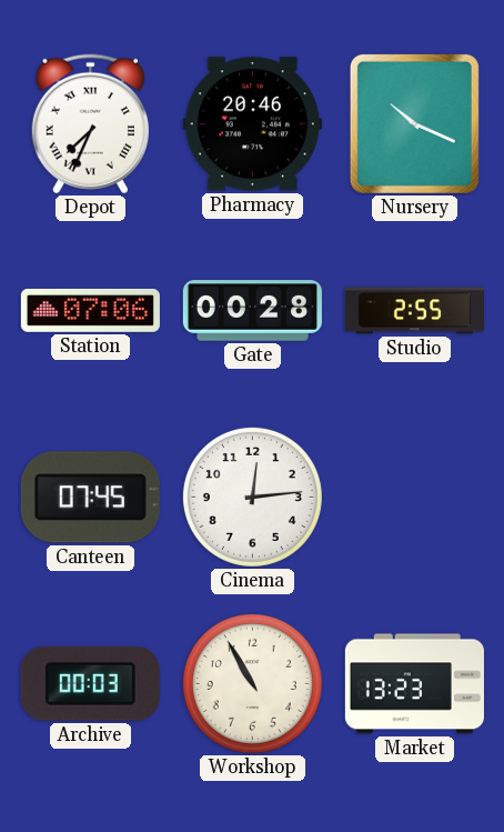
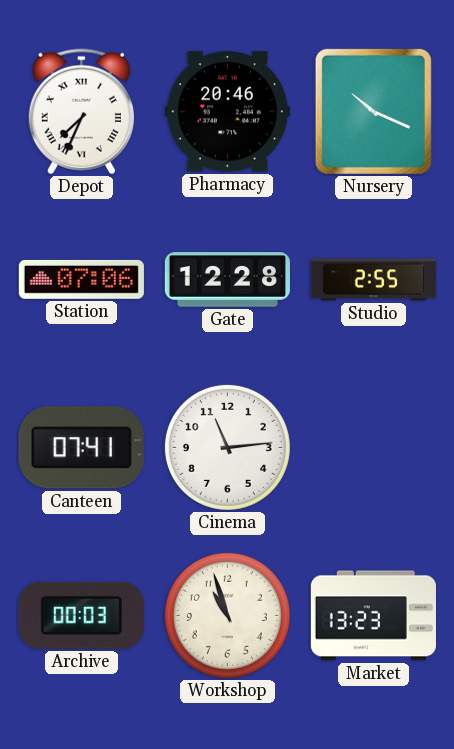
Gate: 00:28 -> 12:28 (227, 280)
Canteen: 07:45 -> 07:41 (81, 448)
Cinema: 12:14 -> 11:14 (227, 447)
Workshop: 10:55 -> 10:57 (227, 615)
